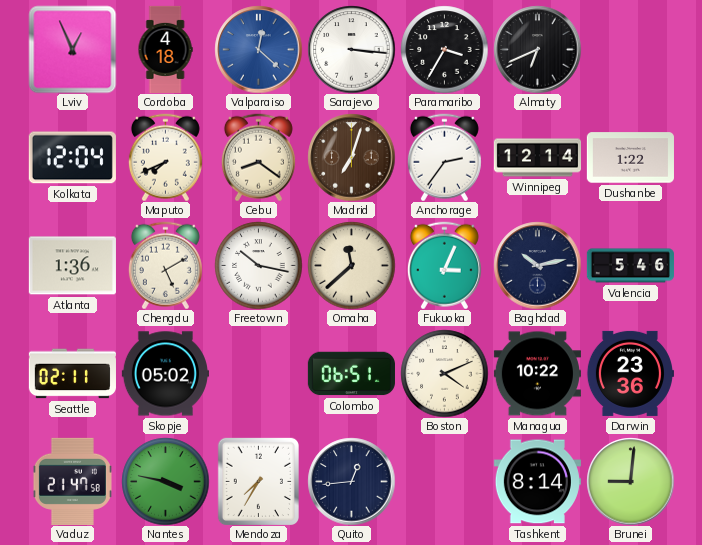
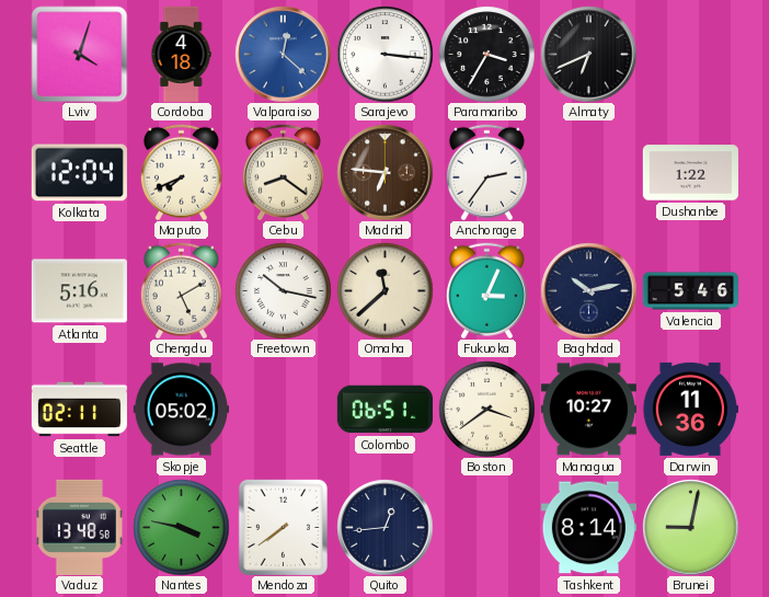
Lviv: 12:56 -> 4:03 (79, 54)
Madrid: 7:03 -> 6:46 (384, 172)
Winnipeg: 12:14 -> none (537, 158)
Atlanta: 1:36 -> 5:16 (79, 291)
Boston: 4:11 -> 3:39 (486, 409)
Managua: 10:22 -> 10:27 (588, 410)
Darwin: 23:36 -> 11:36 (690, 409)
Vaduz: 21:47 -> 13:48 (79, 527)
Mendoza: 7:35 -> 7:39 (283, 527)
Brunei: 9:01 -> 9:02 (690, 527)
